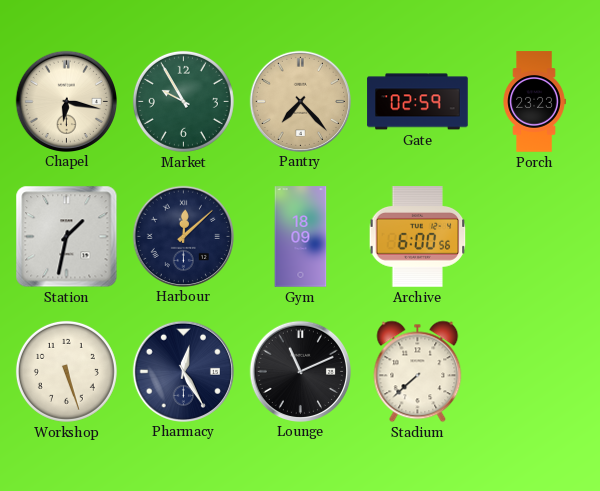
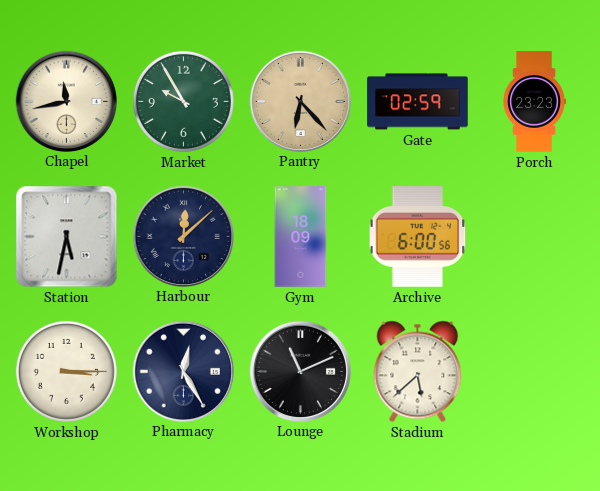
Chapel: 6:17 -> 11:43 (66, 101)
Pantry: 7:23 -> 6:23 (300, 101)
Station: 1:32 -> 5:32 (67, 237)
Workshop: 5:27 -> 3:15 (66, 371)
Stadium: 7:38 -> 5:38 (418, 372)
